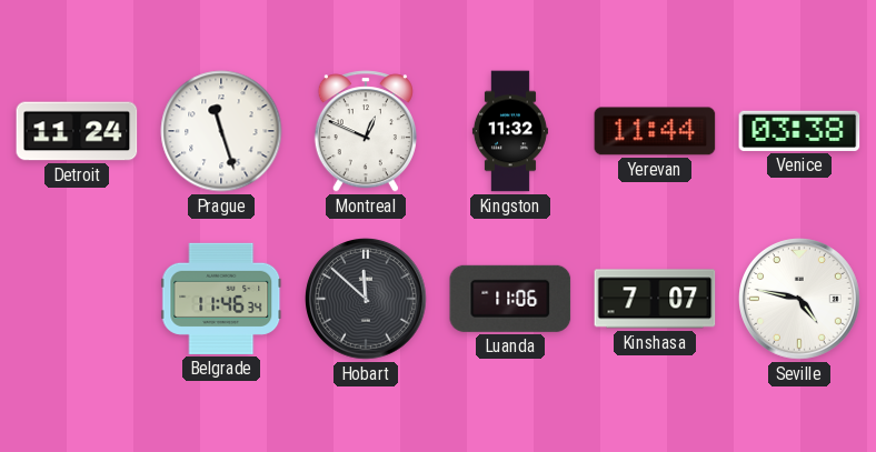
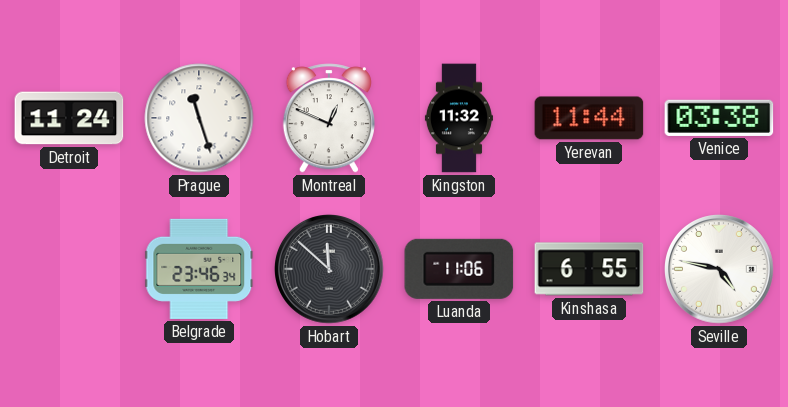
Belgrade: 11:46 -> 23:46 (199, 269)
Kinshasa: 7:07 -> 6:55 (589, 269)
